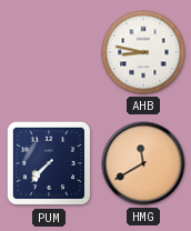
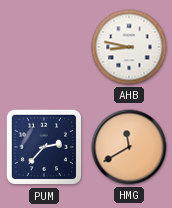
PUM: 7:37 -> 2:37 (44, 147)
